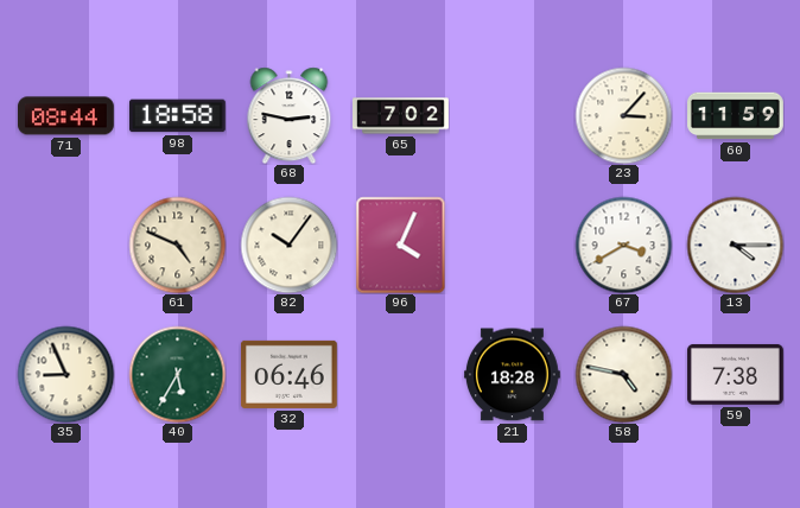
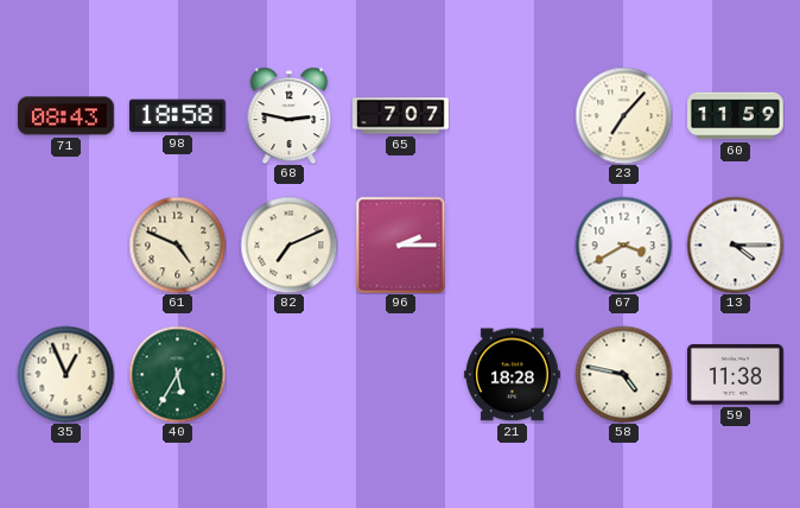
71: 08:44 -> 08:43 (65, 116)
65: 7:02 -> 7:07 (401, 116)
23: 3:07 -> 7:07 (623, 115)
82: 10:06 -> 7:11 (288, 245)
96: 4:04 -> 2:15 (401, 245)
35: 8:56 -> 12:56 (65, 374)
32: 06:46 -> none (288, 374)
59: 7:38 -> 11:38 (736, 375)
